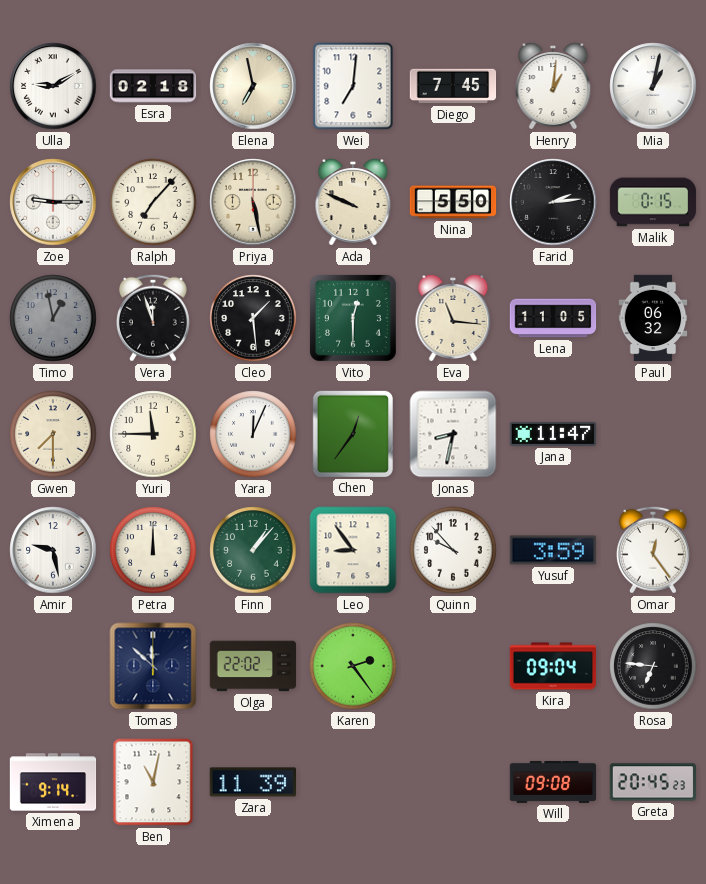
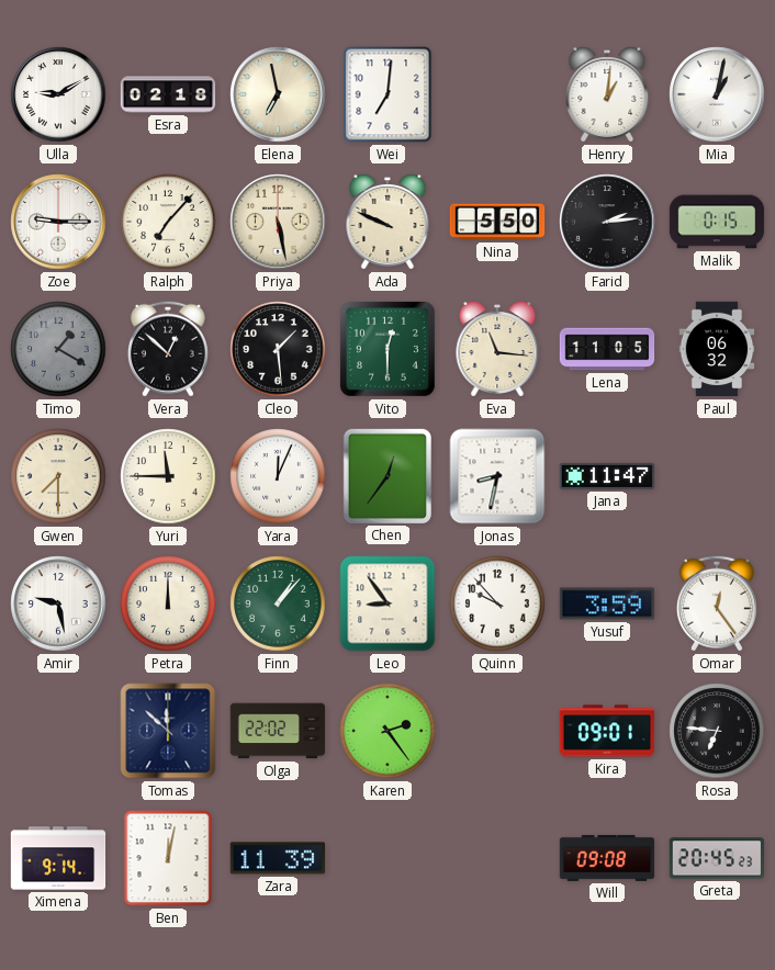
Diego: 7:45 -> none (453, 86)
Timo: 12:58 -> 1:20 (58, 349)
Vera: 11:57 -> 12:52 (168, 349)
Kira: 09:04 -> 09:01 (607, 731)
Ben: 11:02 -> 12:02 (168, 858)
